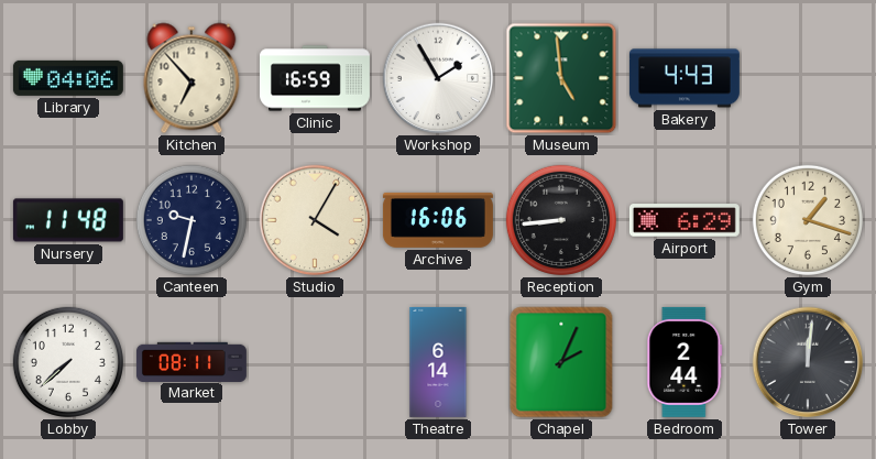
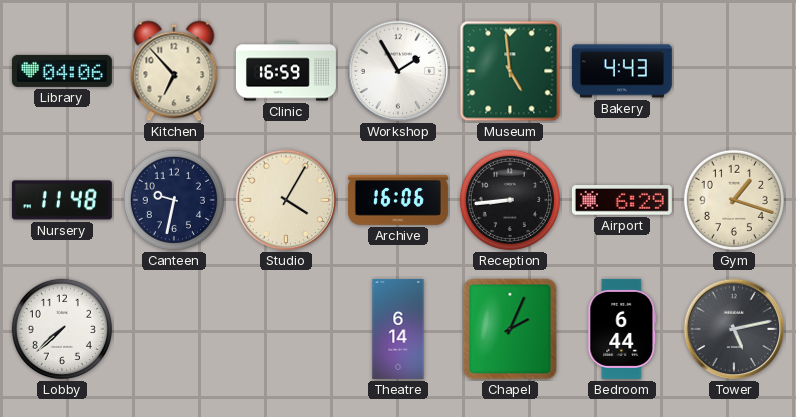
Market: 08:11 -> none (191, 361)
Bedroom: 2:44 -> 6:44 (622, 329)
Tower: 12:01 -> 5:13 (734, 329)
